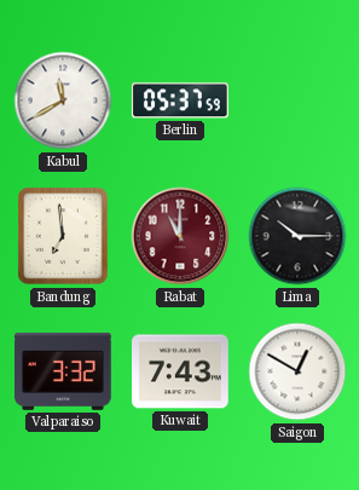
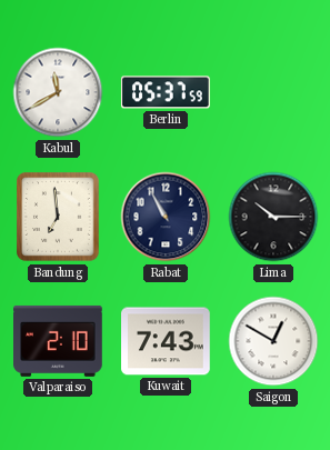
Rabat: 11:00 -> 10:55 (166, 217)
Rabat dial: burgundy -> navy (166, 217)
Valparaiso: 3:32 -> 2:10 (59, 341)
